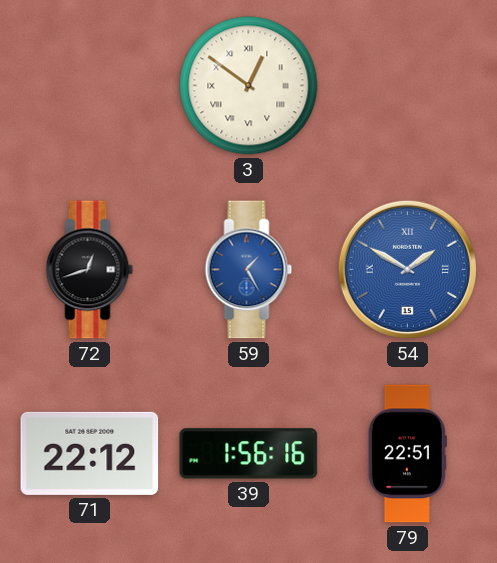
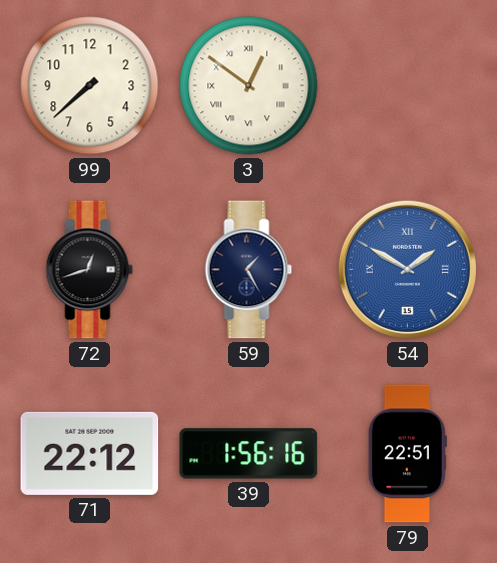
99: none -> 7:38 (90, 86)
59 dial: blue -> navy (249, 270)
